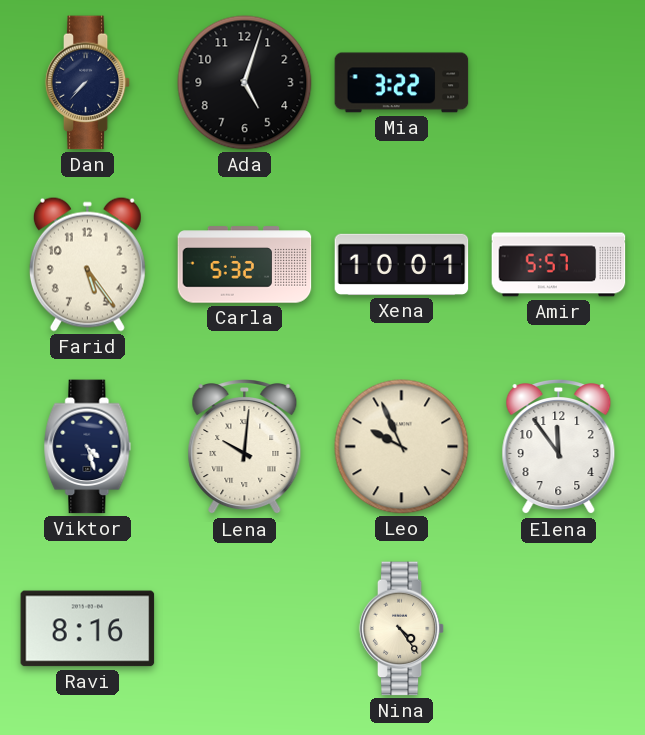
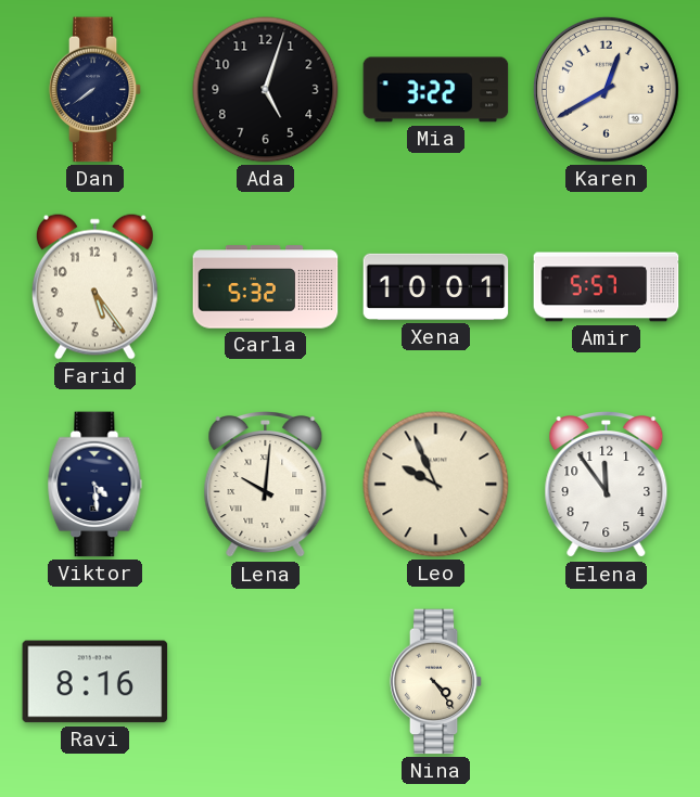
Dan: 7:37 -> 7:39 (96, 90)
Karen: none -> 12:40 (606, 89)
Viktor: 4:27 -> 4:29 (96, 485)
